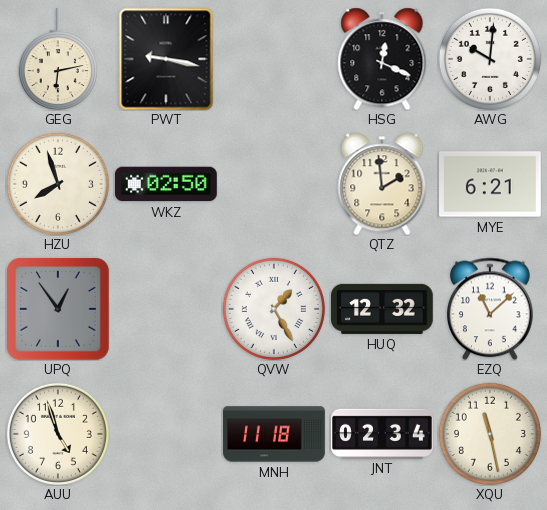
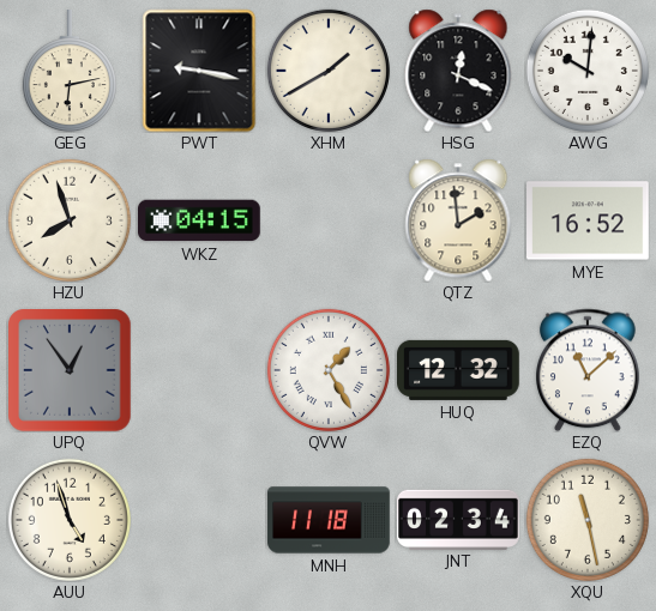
XHM: none -> 1:40 (329, 71)
WKZ: 02:50 -> 04:15 (200, 220)
MYE: 6:21 -> 16:52 (589, 220)
